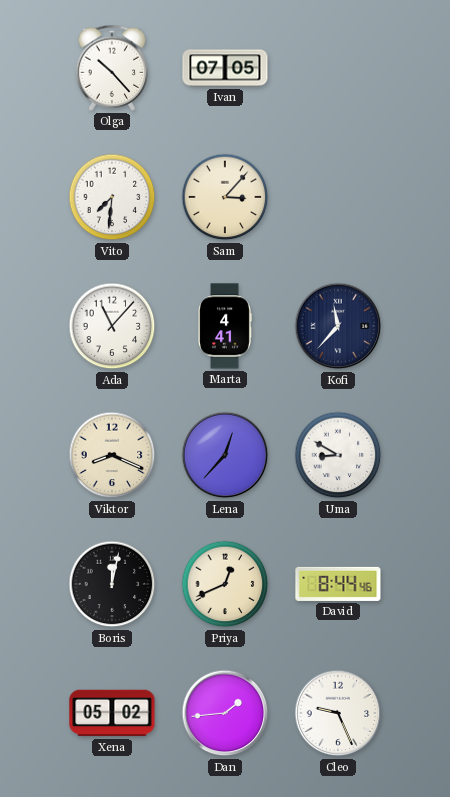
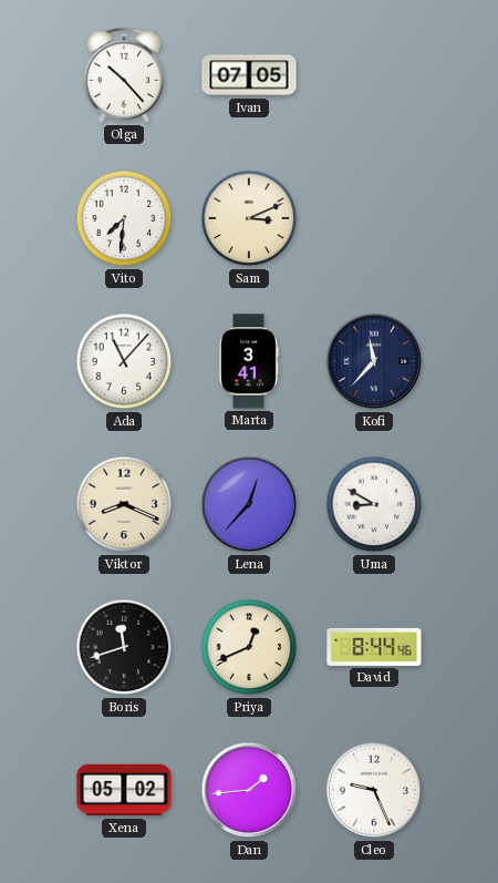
Sam: 3:07 -> 3:11 (249, 218)
Marta: 4:41 -> 3:41 (249, 361)
Boris: 12:02 -> 11:42 (124, 647)
